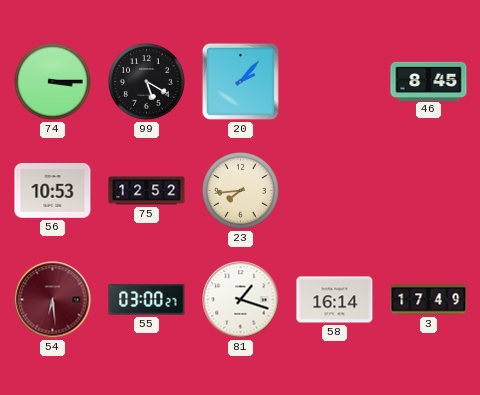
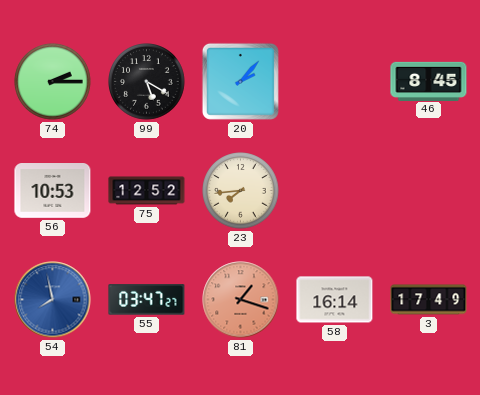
74: 3:15 -> 2:15 (53, 82)
54: 6:29 -> 7:58 (53, 300)
54 dial: burgundy -> blue (53, 300)
55: 03:00 -> 03:47 (147, 300)
81 dial: white -> salmon (241, 300)
